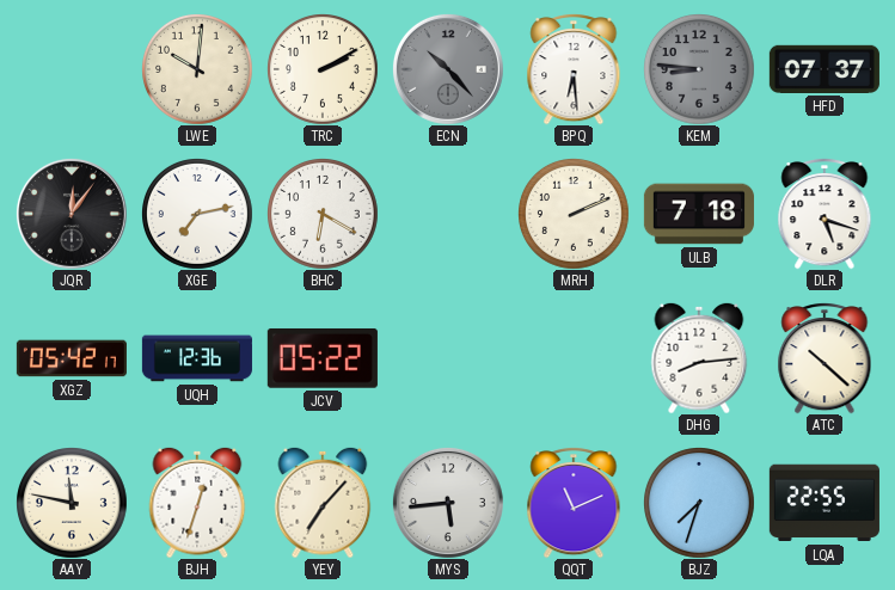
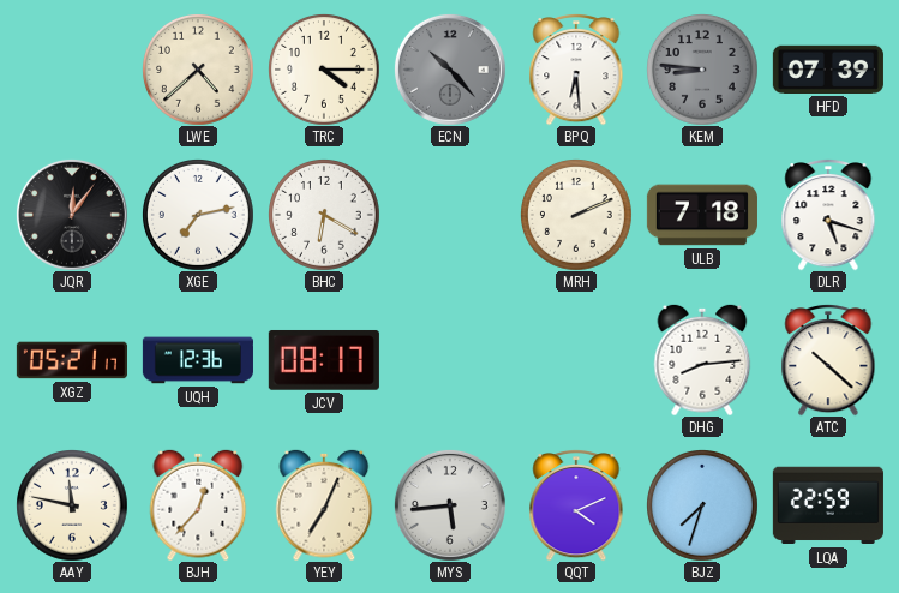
LWE: 10:01 -> 4:38 (198, 70)
TRC: 2:10 -> 4:15 (324, 70)
HFD: 07:37 -> 07:39 (828, 70)
XGZ: 05:42 -> 05:21 (72, 360)
JCV: 05:22 -> 08:17 (324, 360)
BJH: 12:33 -> 12:37 (198, 505)
YEY: 7:07 -> 7:04 (324, 505)
QQT: 11:11 -> 4:11 (576, 505)
LQA: 22:55 -> 22:59 (828, 505)
